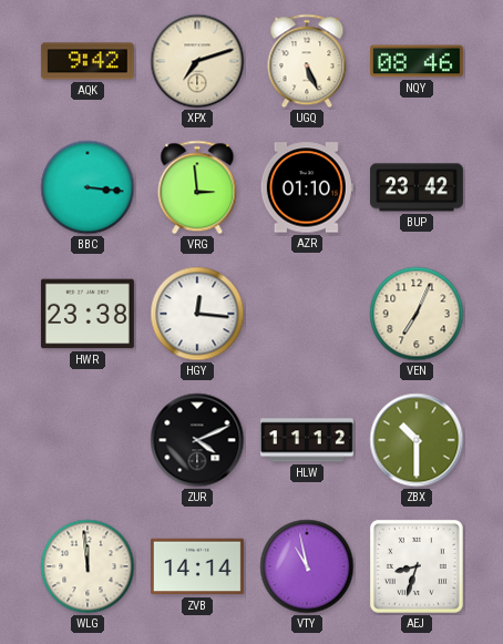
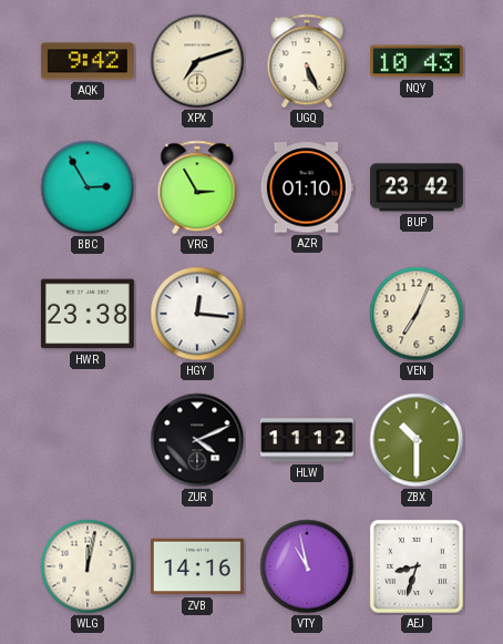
NQY: 08:46 -> 10:43 (417, 61)
BBC: 3:16 -> 2:55 (88, 187)
VRG: 2:59 -> 2:55 (197, 187)
WLG: 11:59 -> 12:02 (88, 566)
ZVB: 14:14 -> 14:16 (197, 566)
